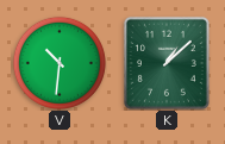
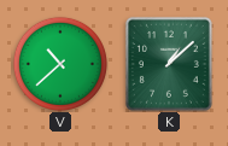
V: 10:31 -> 10:38 (60, 64)
